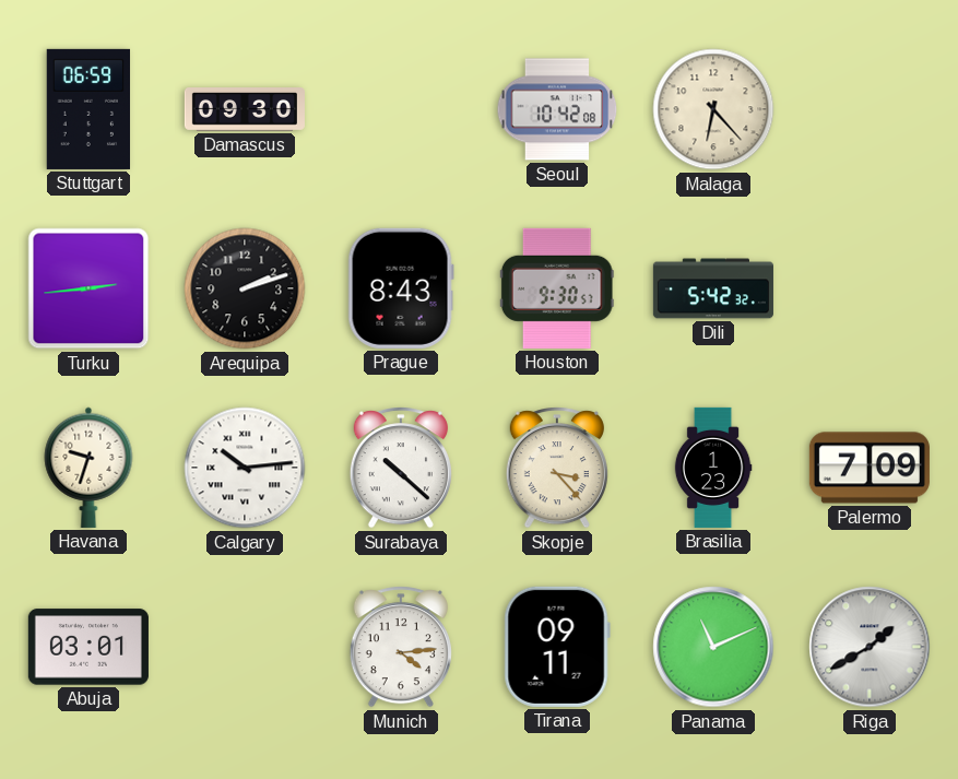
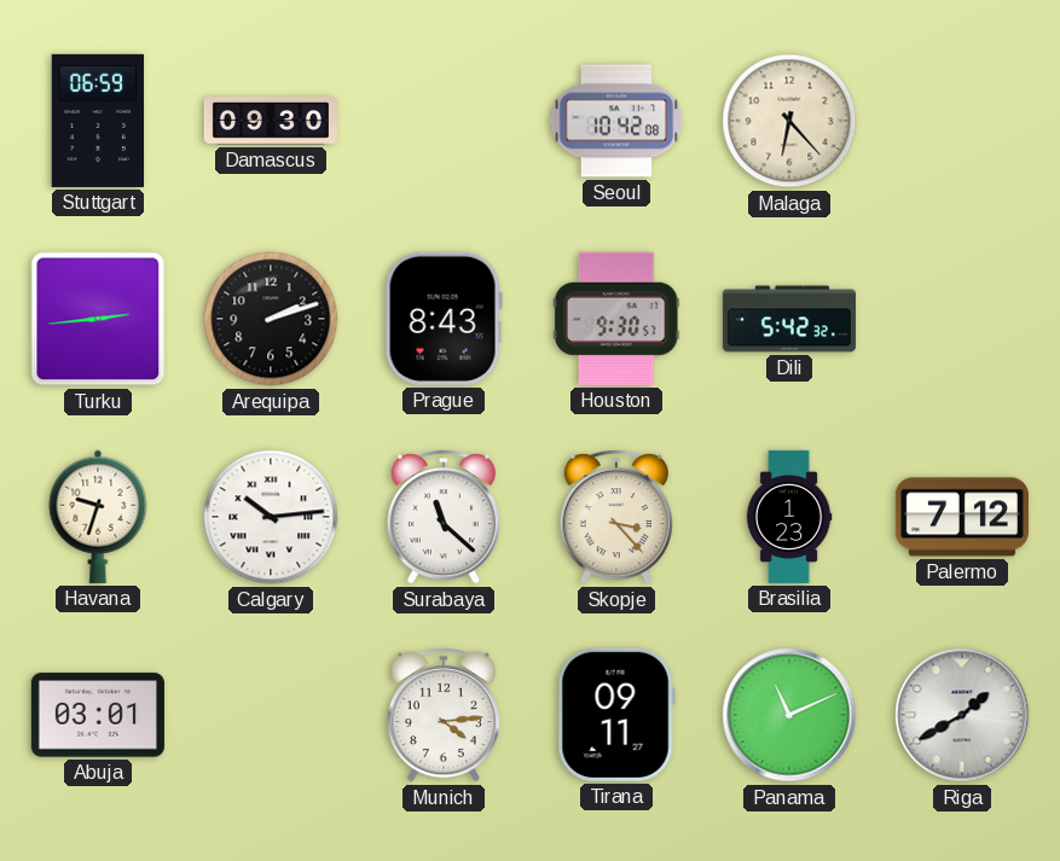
Surabaya: 10:22 -> 11:22 (444, 517)
Palermo: 7:09 -> 7:12 (962, 517)
